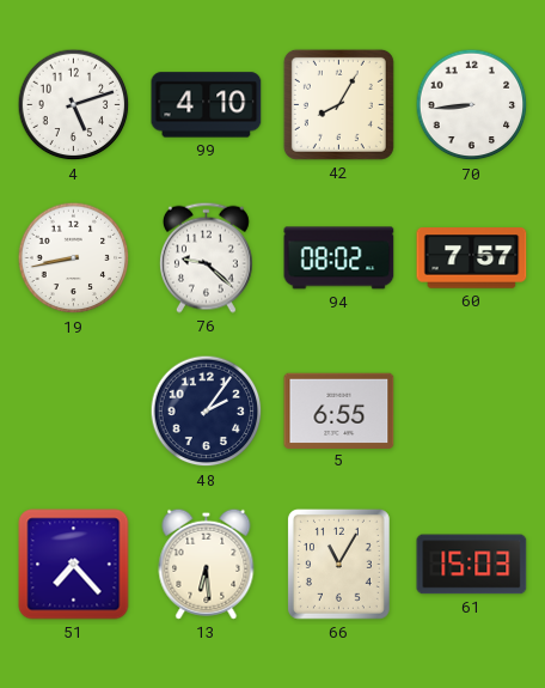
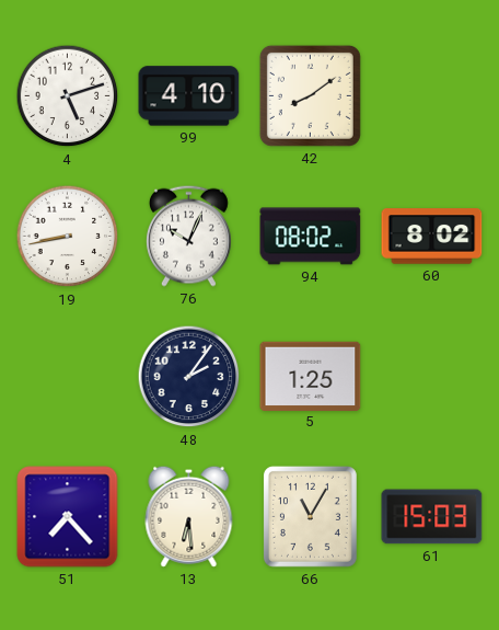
42: 8:05 -> 8:09 (310, 95)
70: 8:44 -> none (472, 105)
76: 9:22 -> 10:04 (188, 236)
60: 7:57 -> 8:02 (432, 237)
5: 6:55 -> 1:25 (311, 376)
